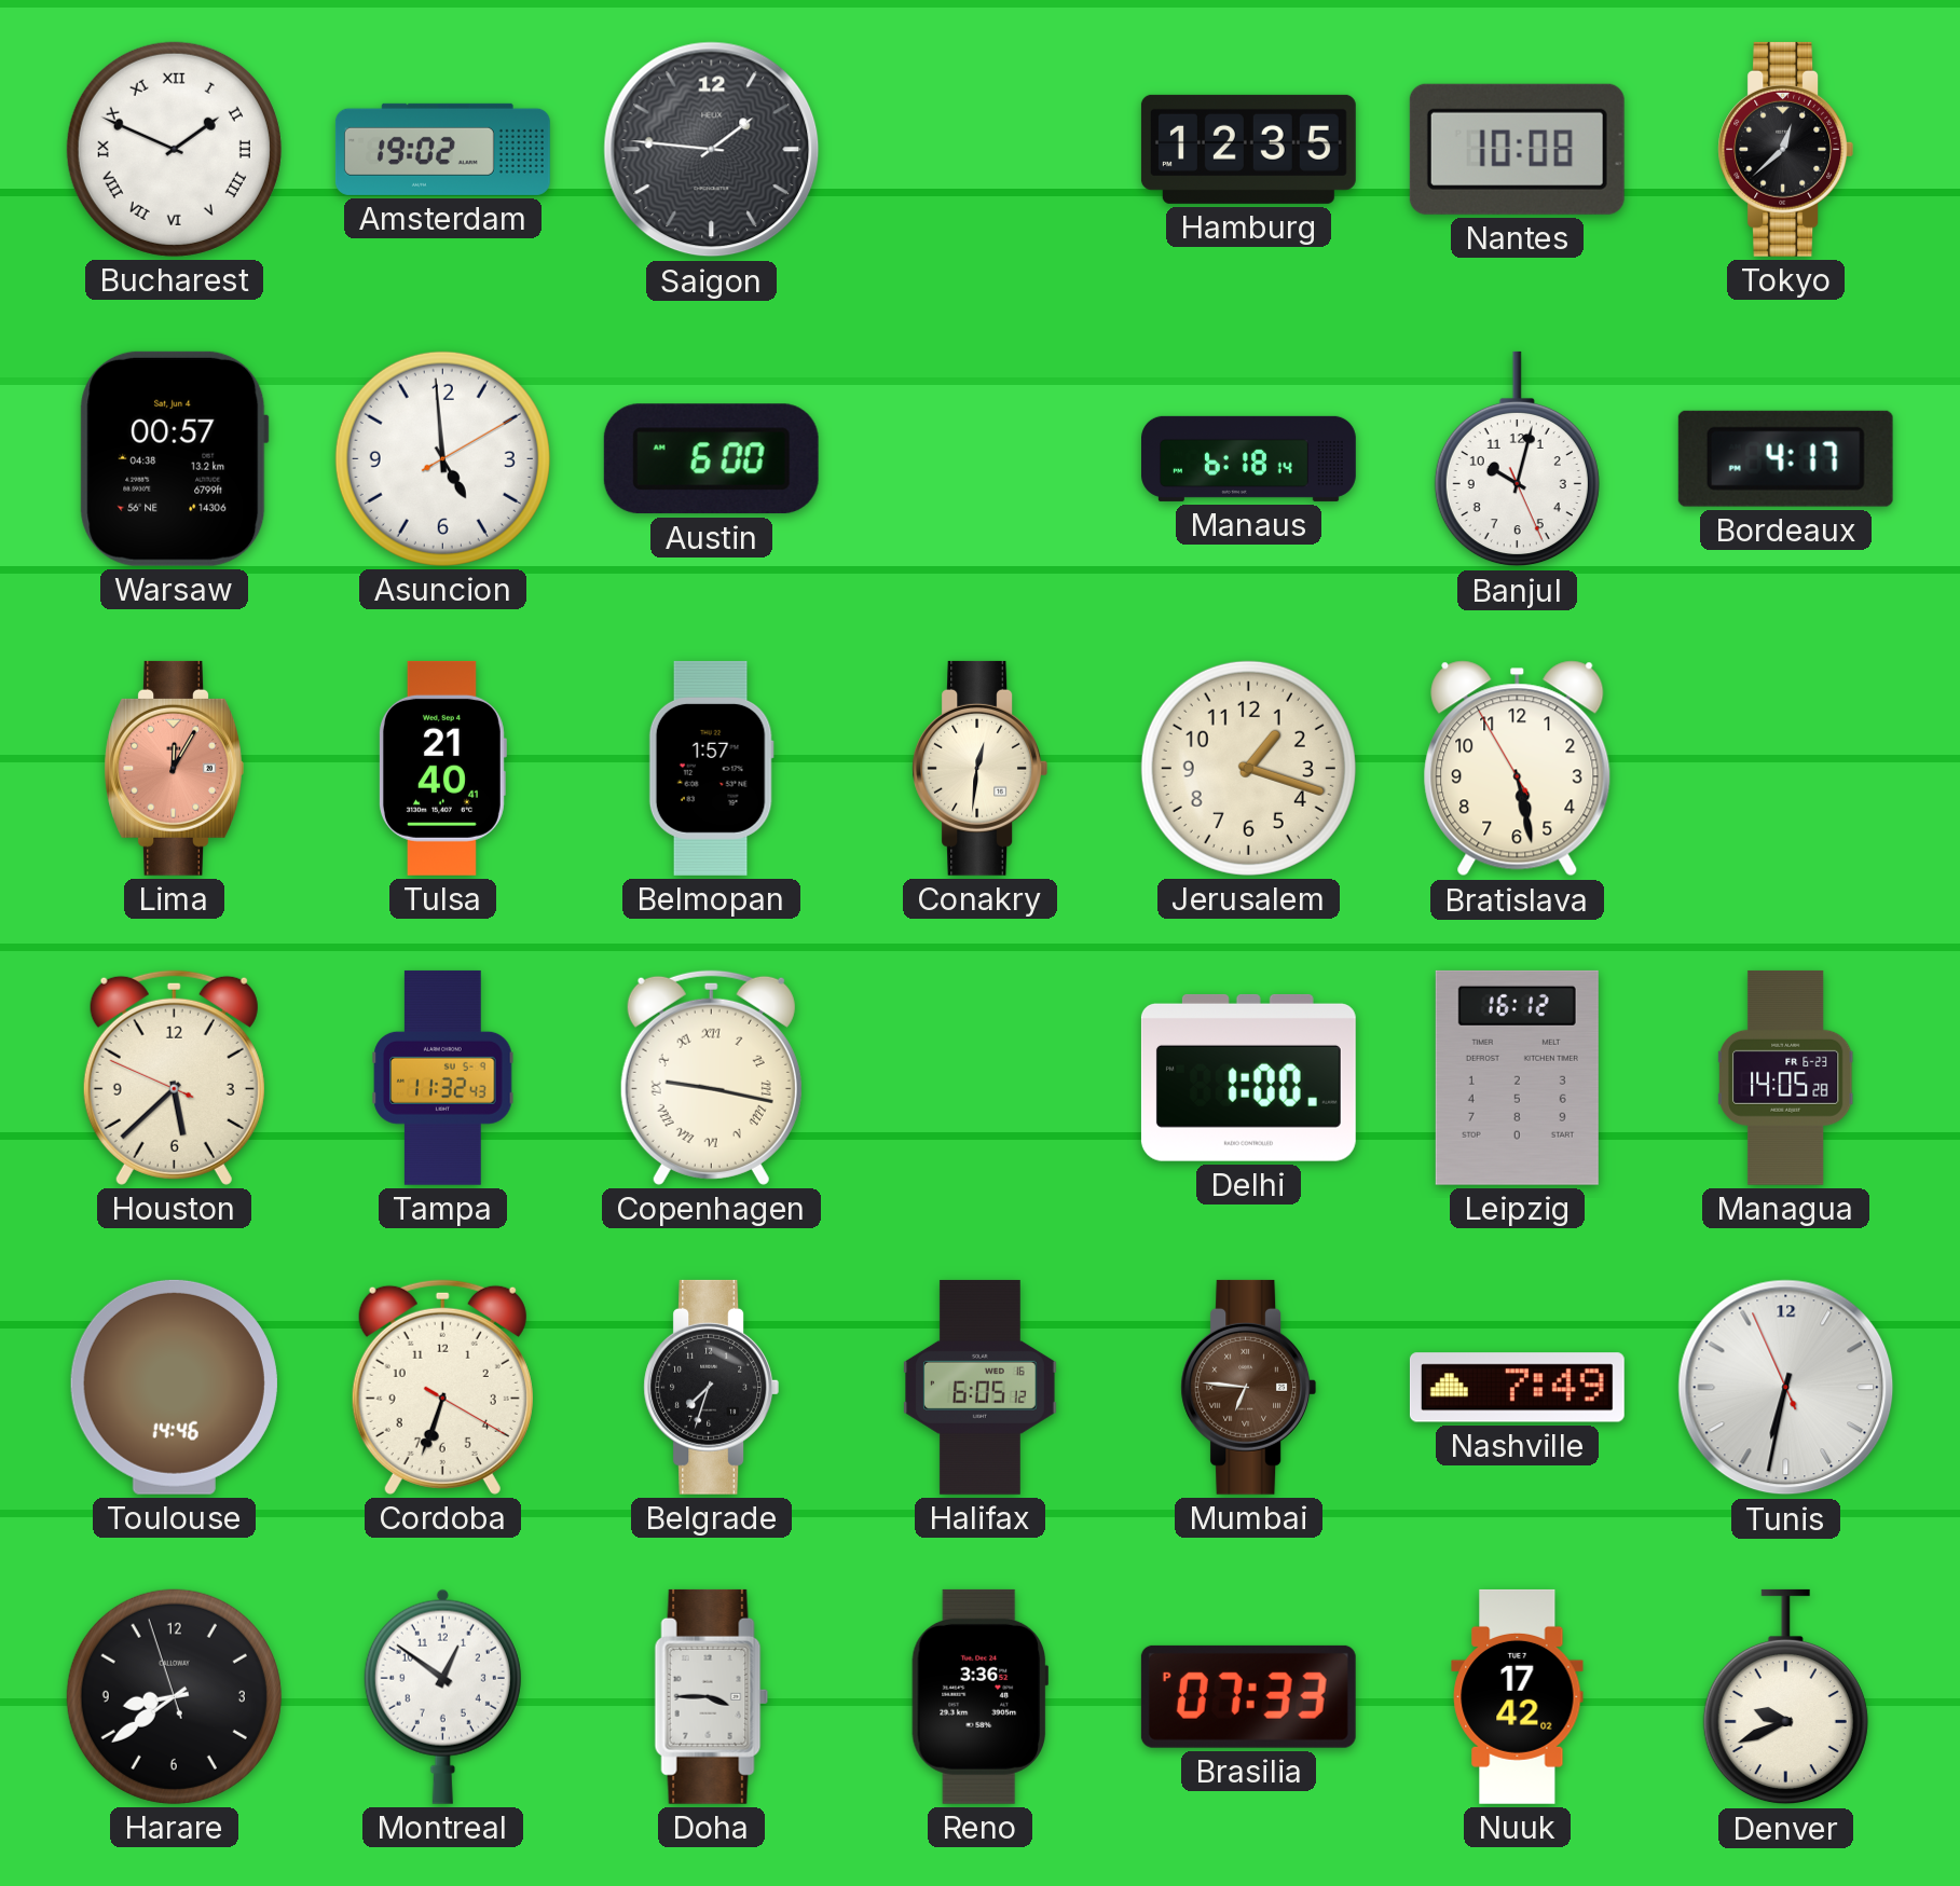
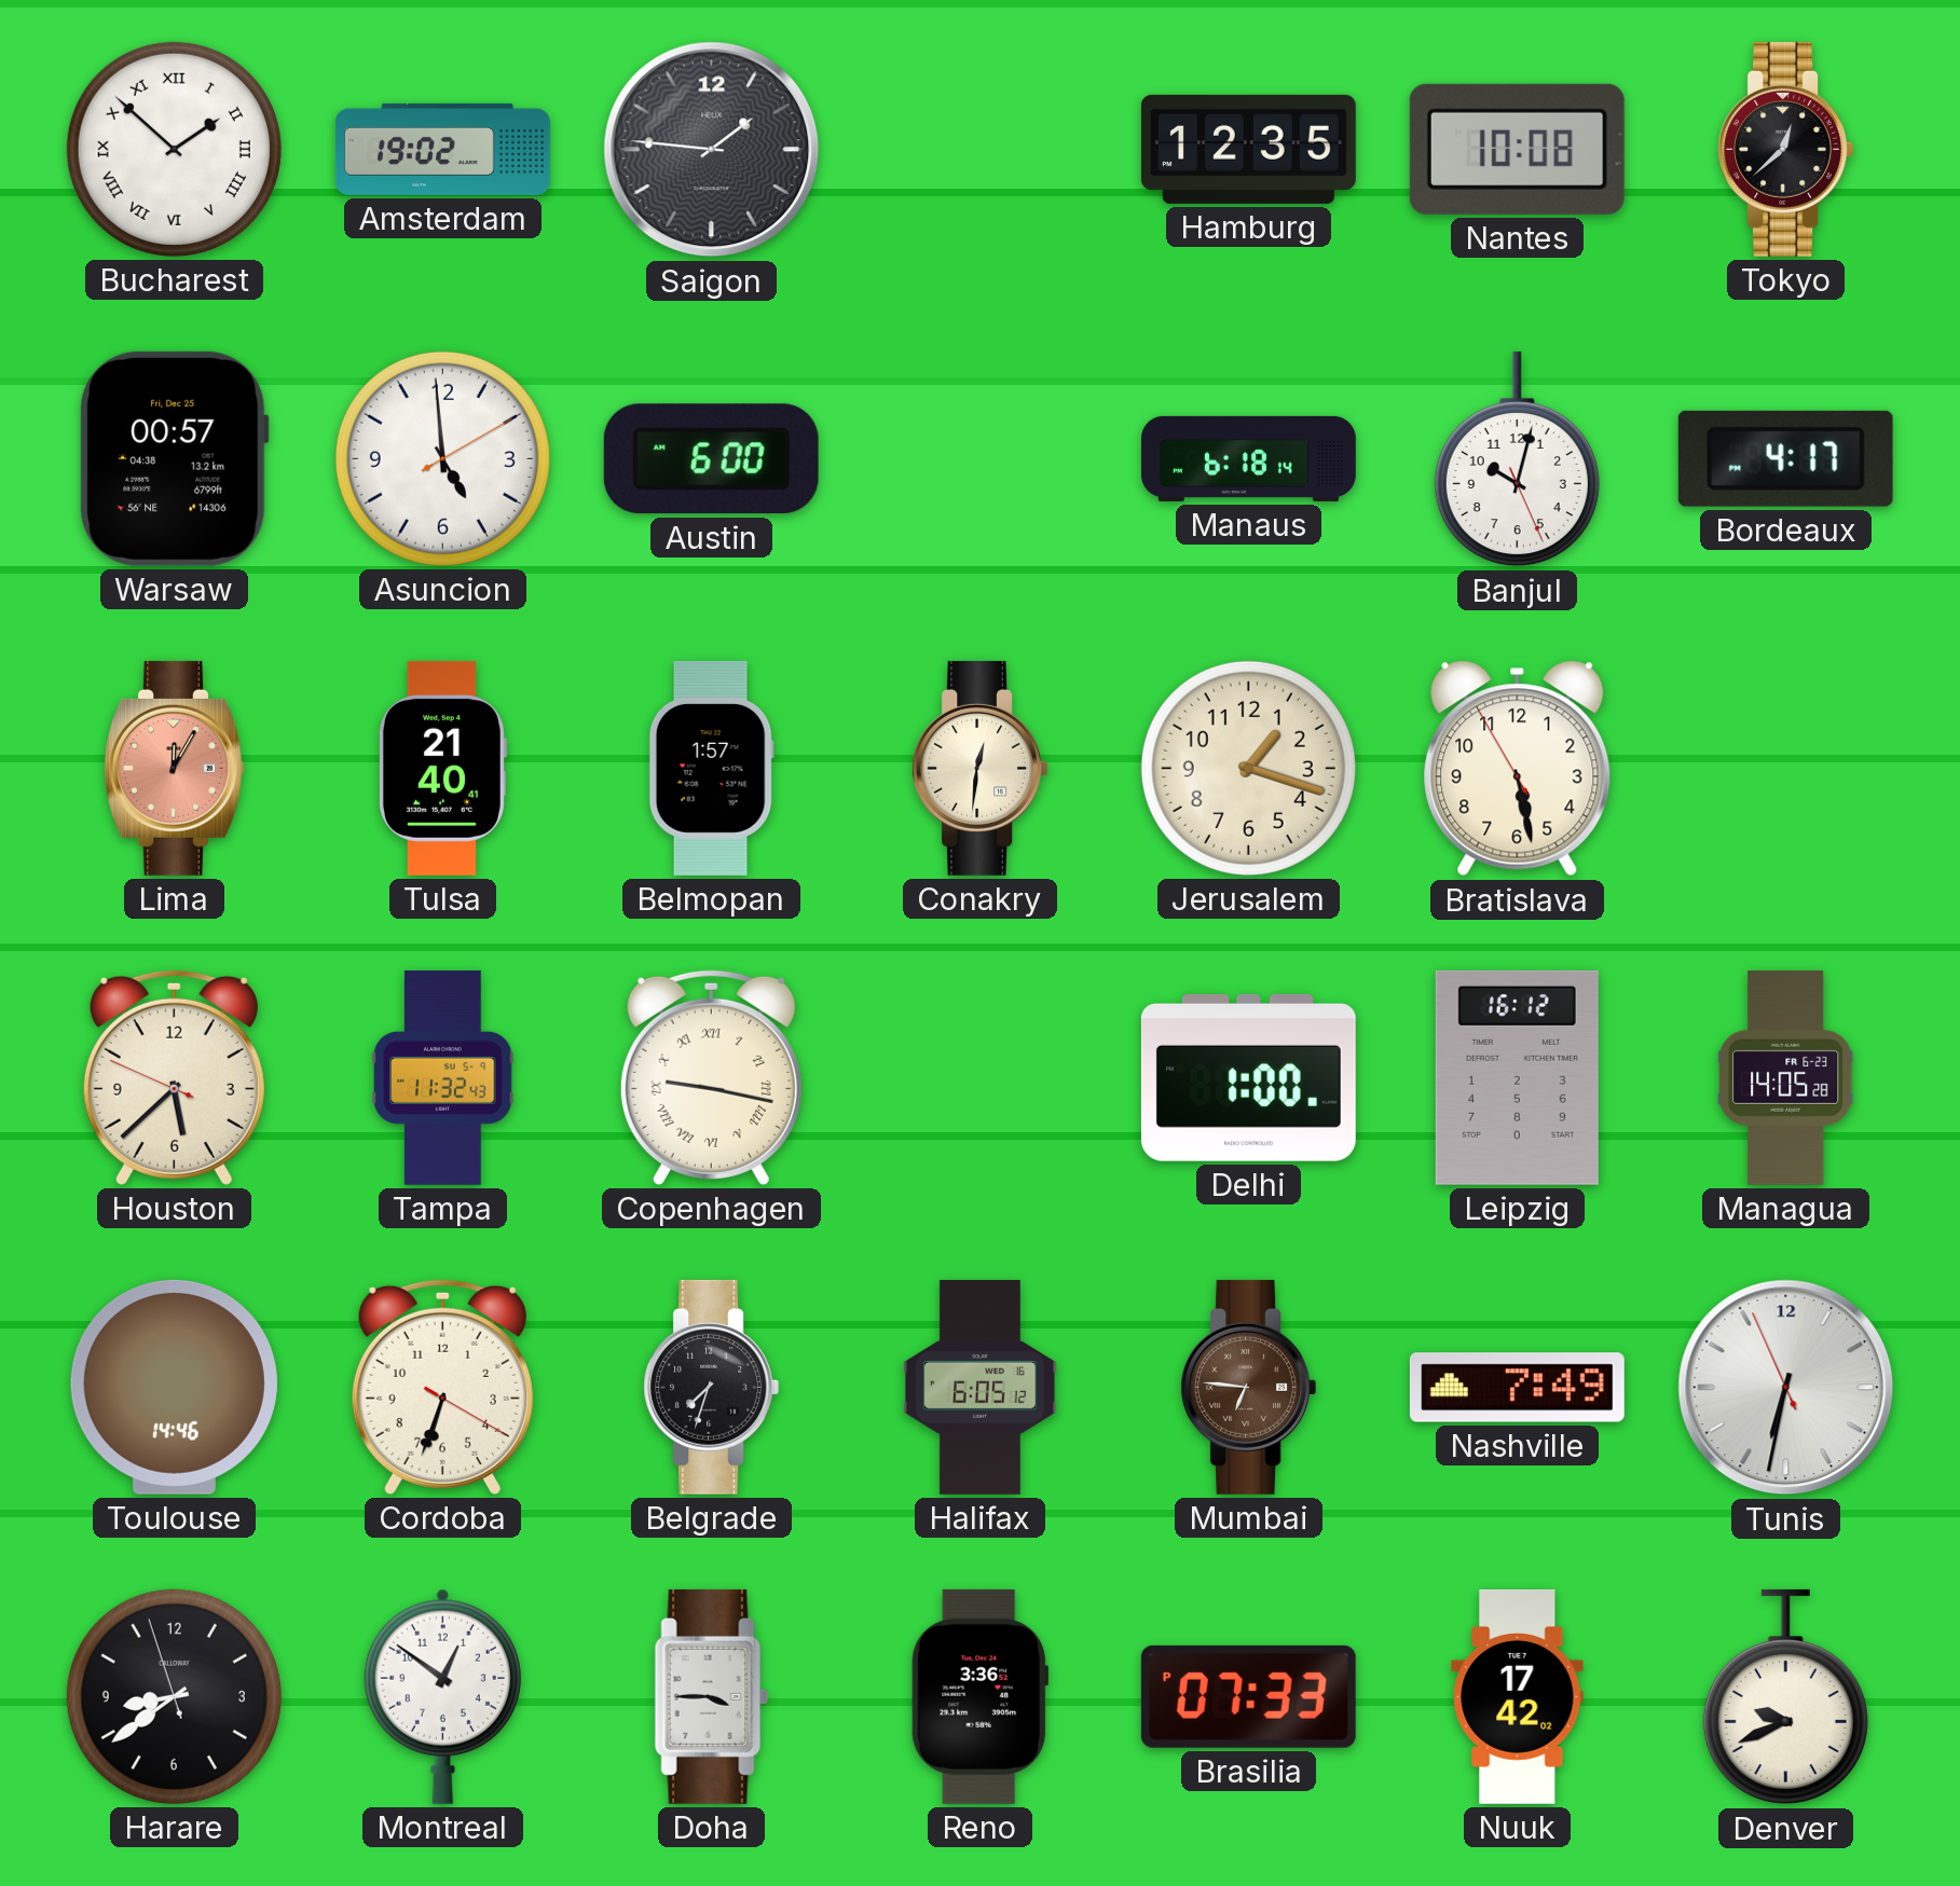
Bucharest: 1:49 -> 1:52 (174, 149)
Warsaw date: Sat, Jun 4 -> Fri, Dec 25 (174, 458)
